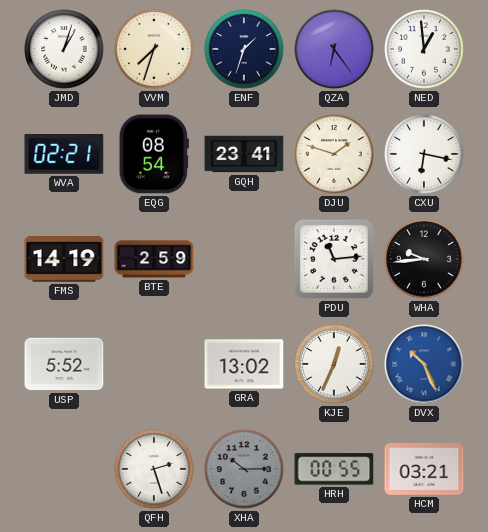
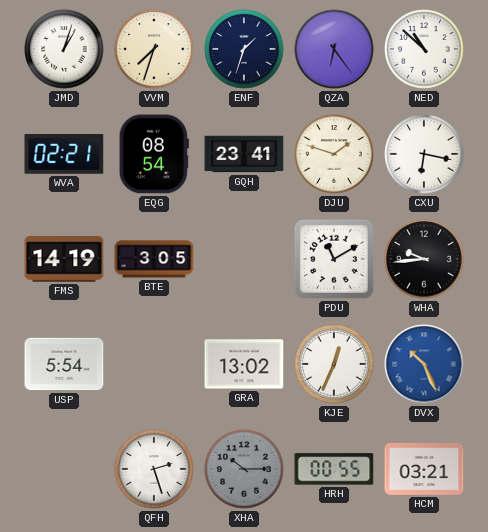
NED: 12:59 -> 10:52 (424, 49)
BTE: 2:59 -> 3:05 (154, 259)
PDU: 11:14 -> 11:10 (334, 259)
USP: 5:52 -> 5:54 (64, 364)
